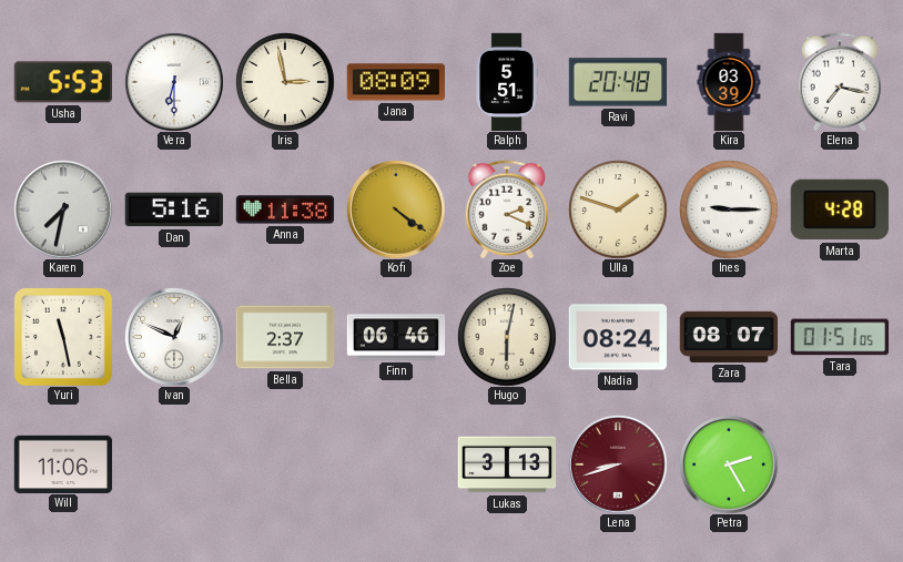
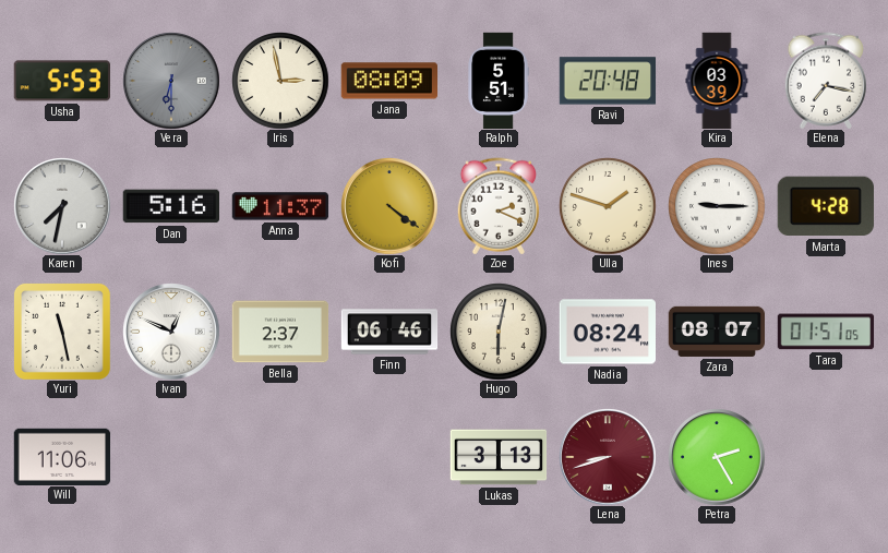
Vera dial: white -> grey (171, 81)
Anna: 11:38 -> 11:37 (280, 206)
